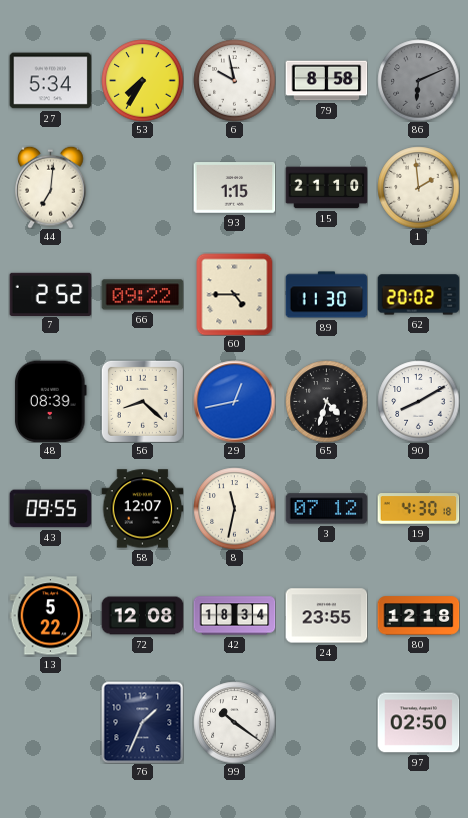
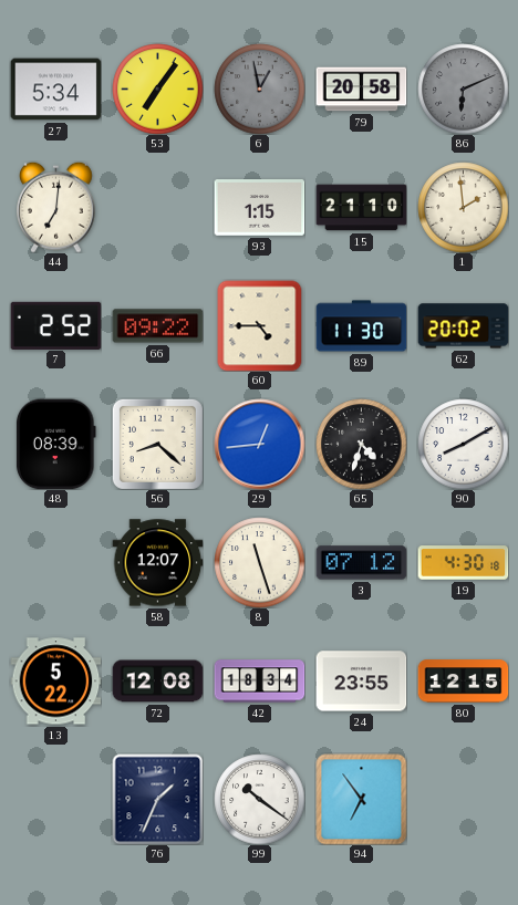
53: 7:35 -> 7:06 (157, 89)
6: 9:58 -> 12:58 (259, 89)
6 dial: white -> grey (259, 89)
79: 8:58 -> 20:58 (361, 90)
29: 12:43 -> 12:44 (259, 444)
43: 09:55 -> none (50, 509)
8: 11:32 -> 11:27 (259, 562)
80: 12:18 -> 12:15 (463, 682)
94: none -> 6:54 (361, 799)
97: 02:50 -> none (418, 723)
